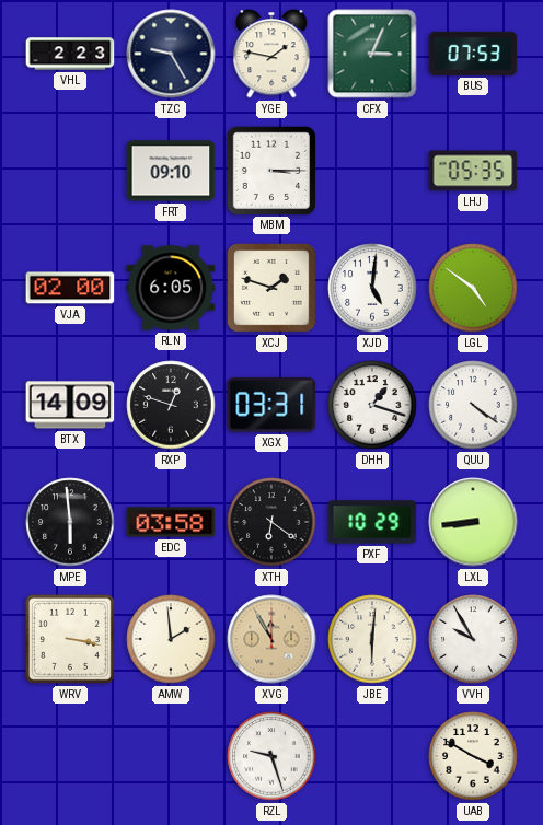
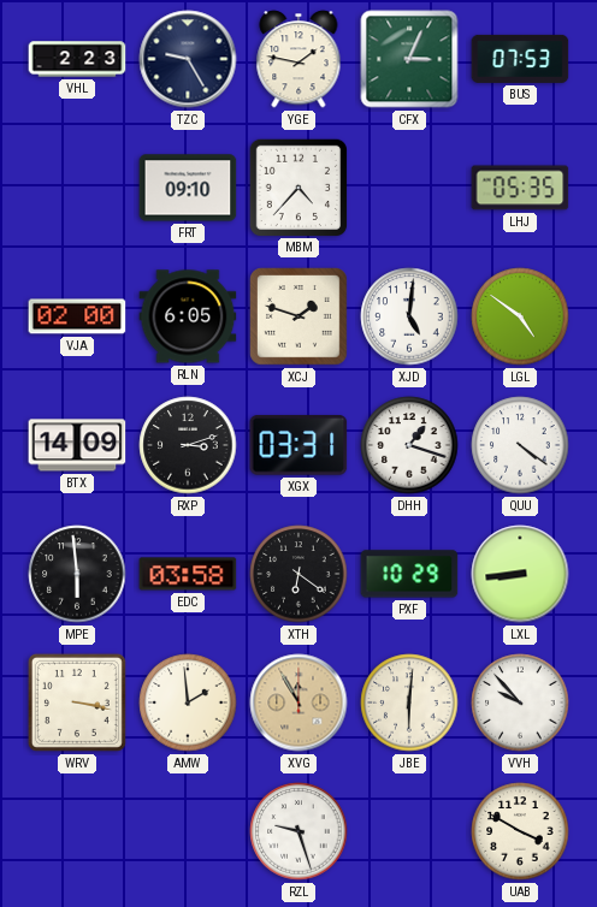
MBM: 3:15 -> 4:37 (297, 186)
RXP: 12:48 -> 3:12 (188, 445)
VVH: 9:55 -> 9:53 (520, 703)
